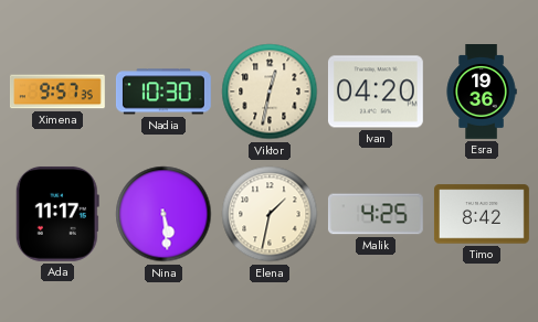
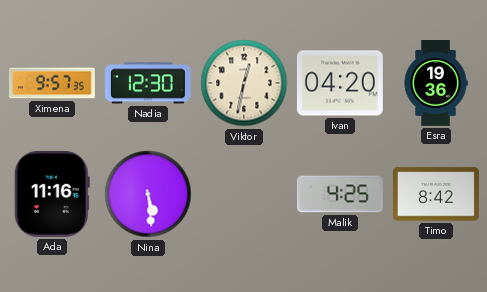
Nadia: 10:30 -> 12:30 (148, 83)
Ada: 11:17 -> 11:16 (52, 194)
Elena: 1:32 -> none (270, 214)
